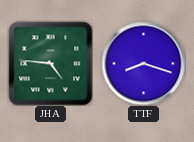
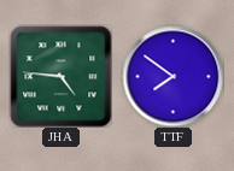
TTF: 8:18 -> 7:51 (172, 76)
